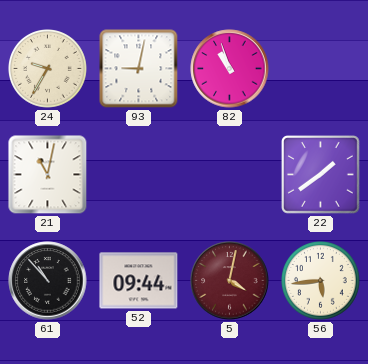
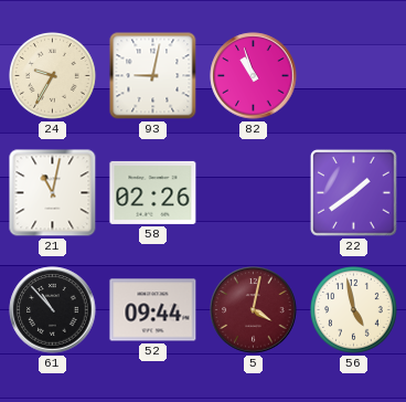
58: none -> 02:26 (153, 192)
56: 5:44 -> 4:58 (354, 310)
